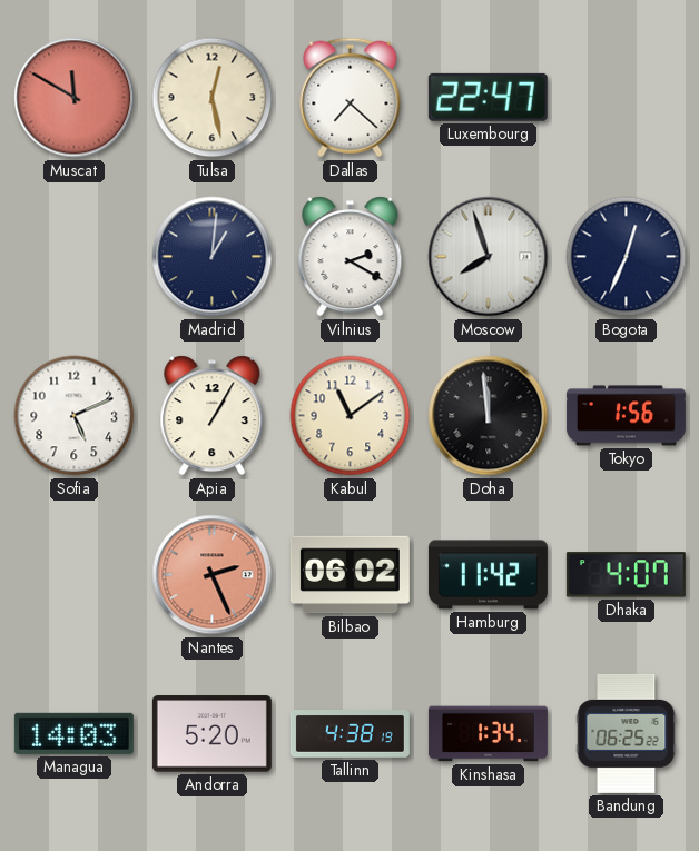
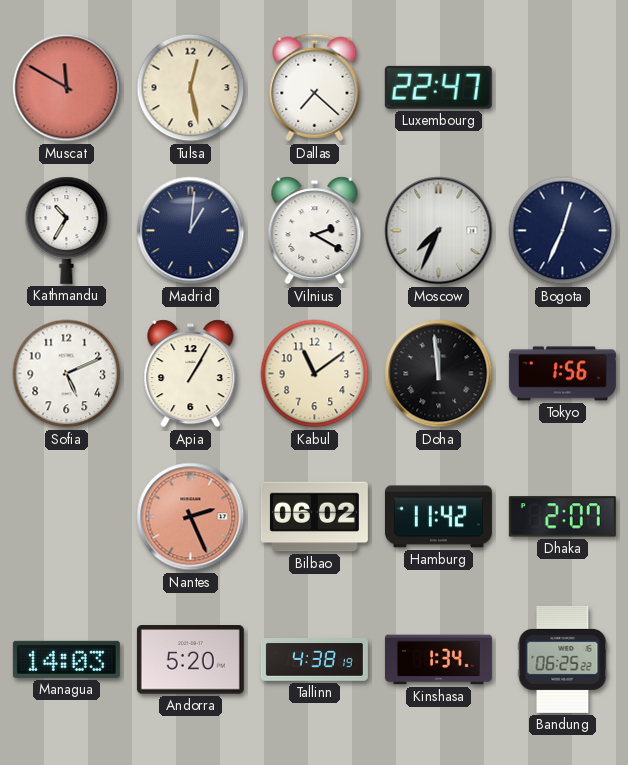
Kathmandu: none -> 10:35 (67, 230)
Moscow: 7:57 -> 7:34 (439, 231)
Dhaka: 4:07 -> 2:07 (562, 517)
